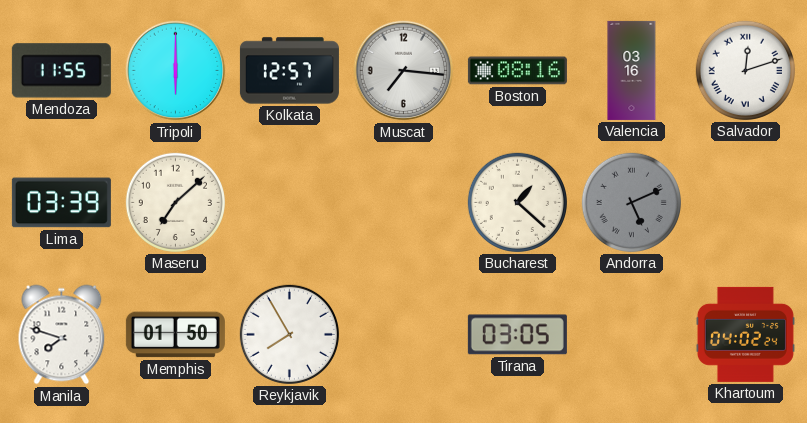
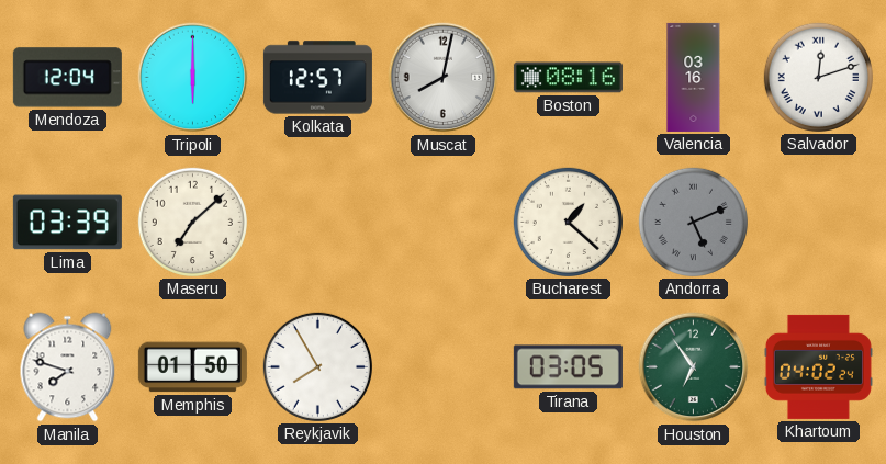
Mendoza: 11:55 -> 12:04 (67, 78)
Muscat: 7:16 -> 8:02 (444, 78)
Houston: none -> 6:54 (694, 367)
